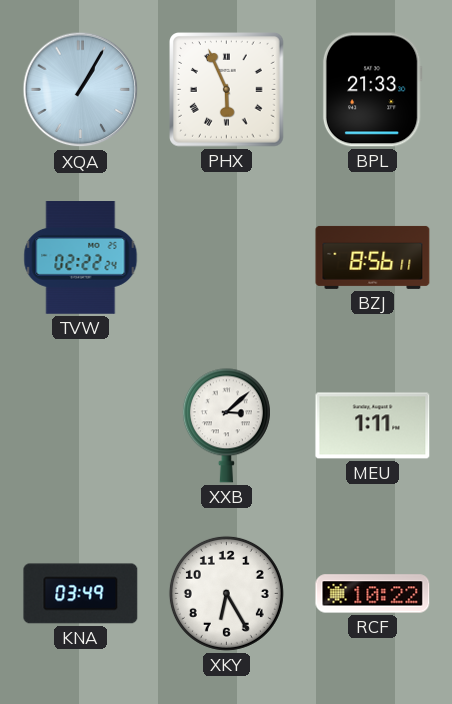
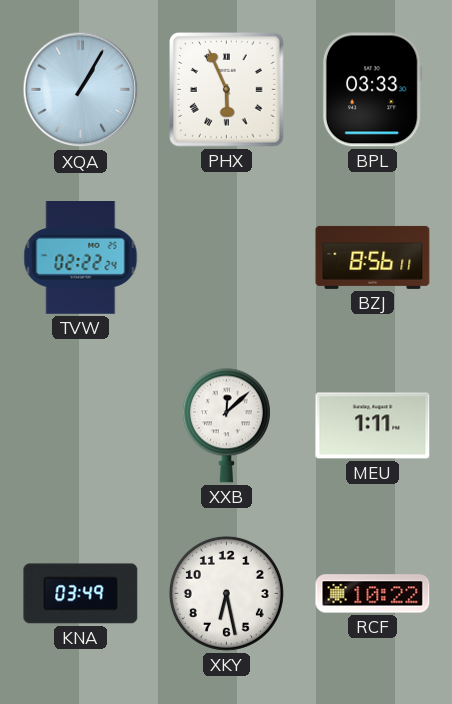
BPL: 21:33 -> 03:33 (372, 90)
XXB: 3:08 -> 12:08 (226, 426)
XKY: 6:25 -> 6:28 (226, 593)
